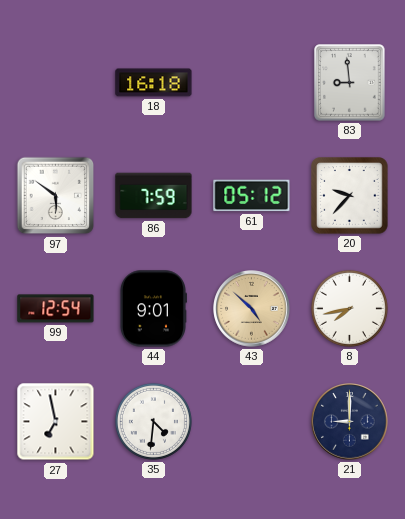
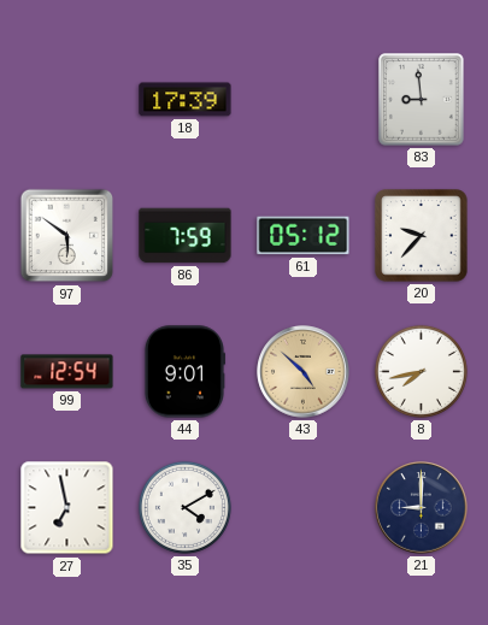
18: 16:18 -> 17:39 (186, 100)
35: 4:31 -> 4:10 (184, 507)
